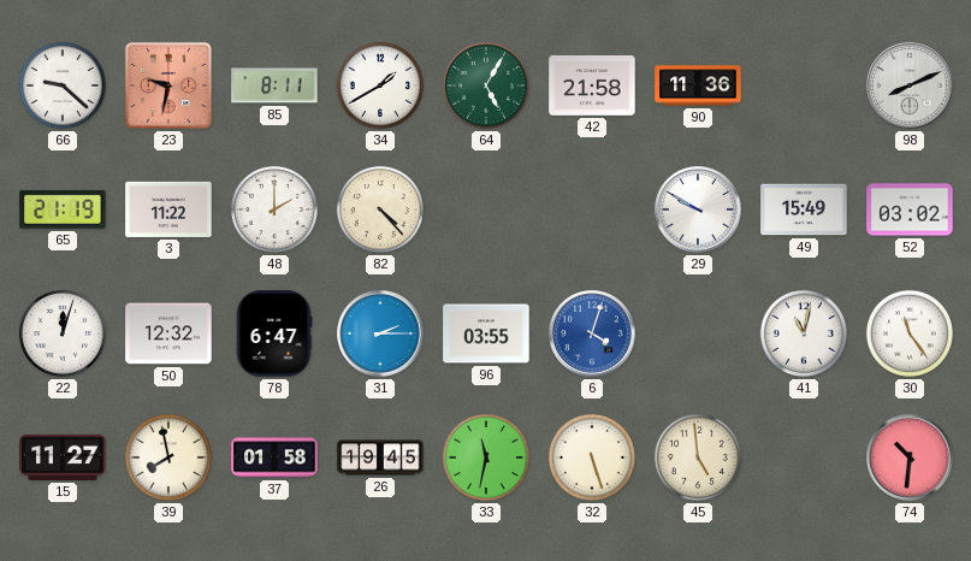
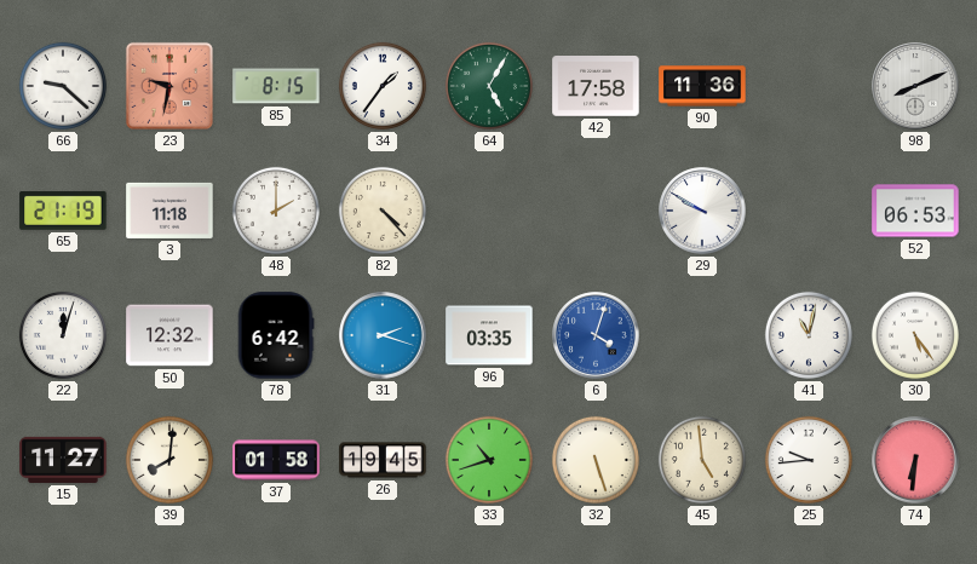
85: 8:11 -> 8:15 (276, 86)
34: 1:40 -> 1:36 (383, 86)
42: 21:58 -> 17:58 (596, 87)
3: 11:22 -> 11:18 (169, 211)
49: 15:49 -> none (804, 209)
52: 03:02 -> 06:53 (915, 211)
78: 6:47 -> 6:42 (276, 335)
31: 2:15 -> 2:18 (383, 335)
96: 03:55 -> 03:35 (489, 335)
30: 11:24 -> 5:24 (915, 335)
39: 7:58 -> 8:01 (169, 460)
33: 11:32 -> 10:42 (489, 460)
25: none -> 9:44 (809, 460)
74: 10:31 -> 6:31 (915, 460)
